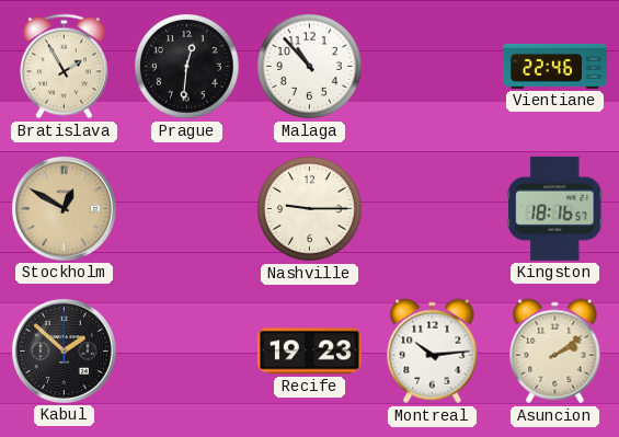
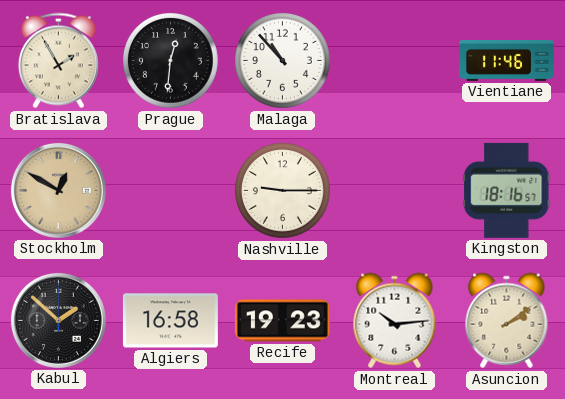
Vientiane: 22:46 -> 11:46 (506, 60)
Algiers: none -> 16:58 (170, 321)
